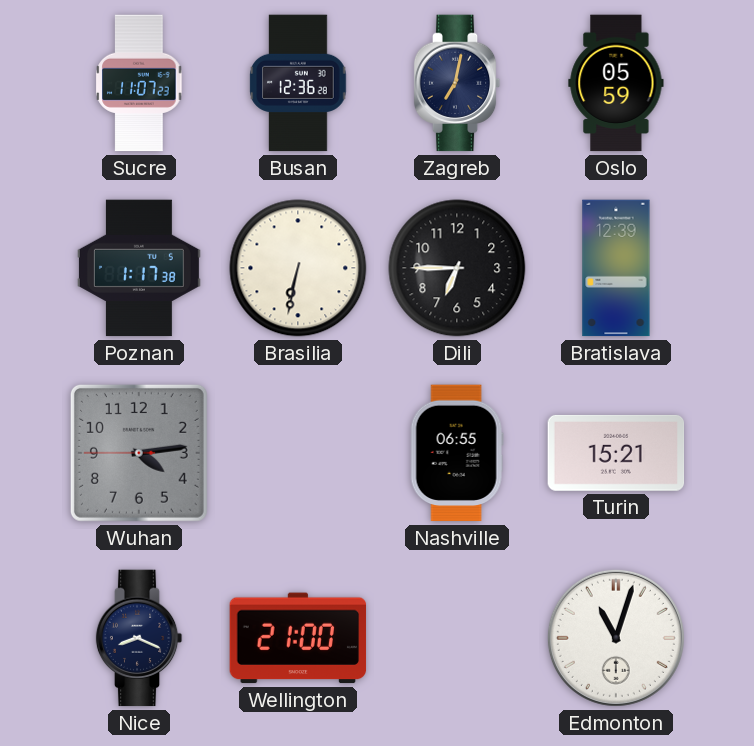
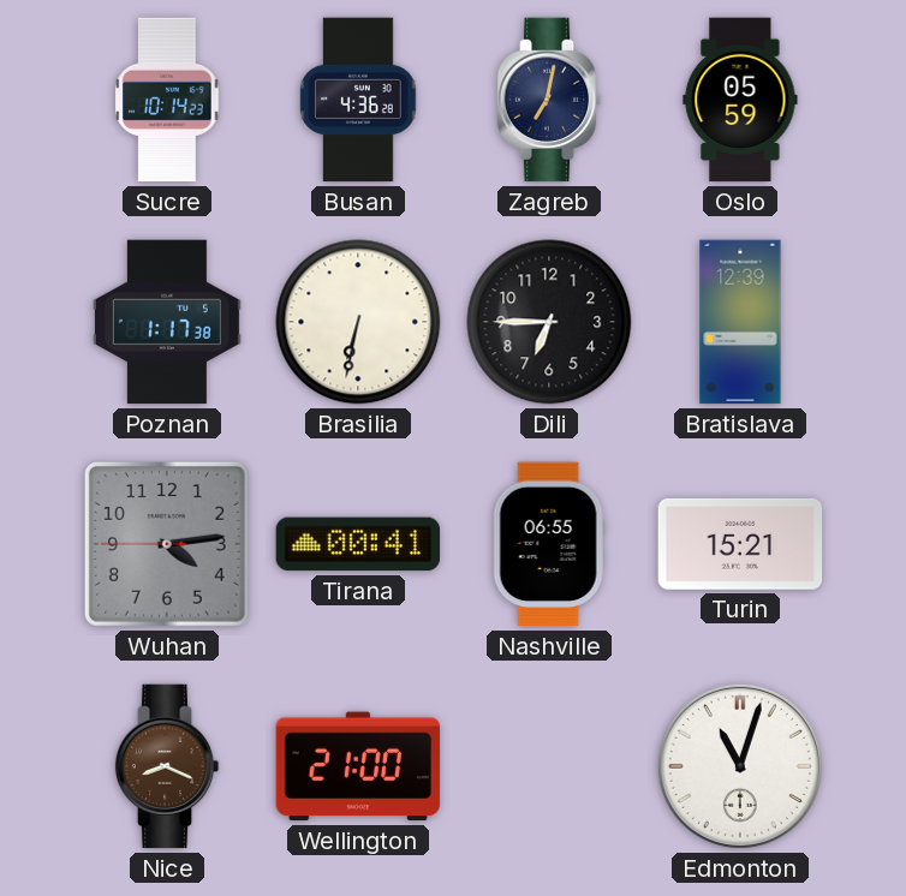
Sucre: 11:07 -> 10:14 (167, 100)
Busan: 12:36 -> 4:36 (358, 100)
Tirana: none -> 00:41 (358, 544)
Nice dial: navy -> brown (167, 766)
